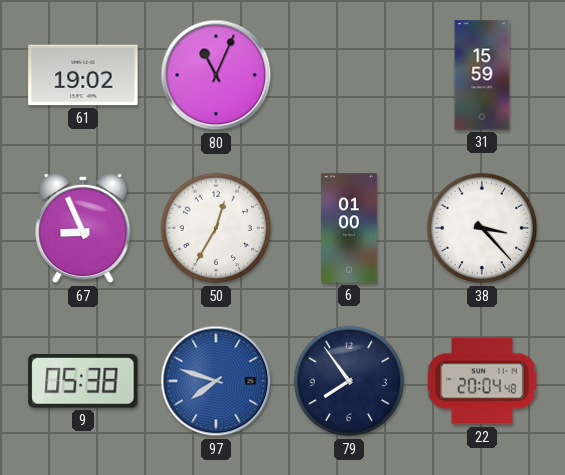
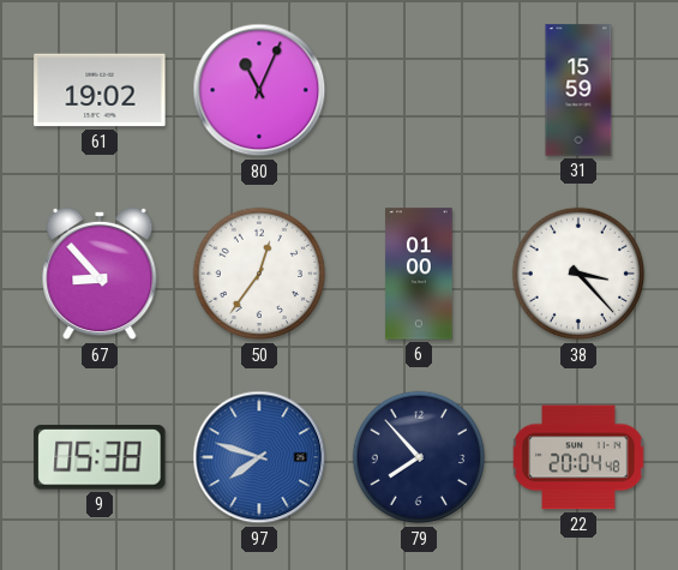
67: 8:56 -> 8:53 (100, 274)
50: 12:35 -> 12:36 (259, 274)
79: 7:54 -> 7:53 (419, 457)
